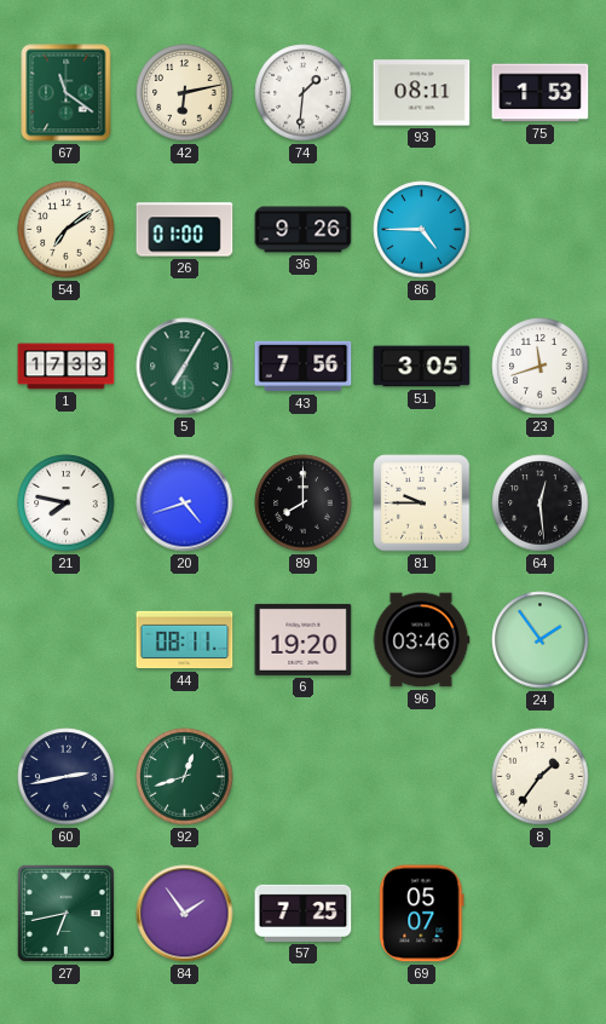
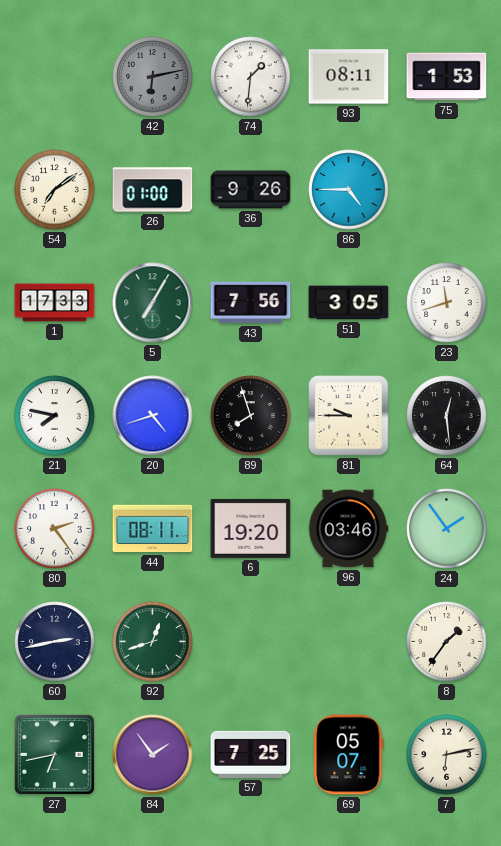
67: 11:21 -> none (67, 93)
42 dial: cream -> grey (153, 77)
89: 8:00 -> 7:57 (251, 416)
80: none -> 2:24 (55, 529)
7: none -> 6:13 (447, 755)
